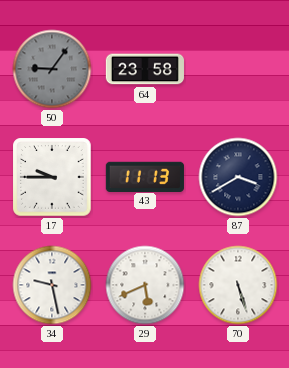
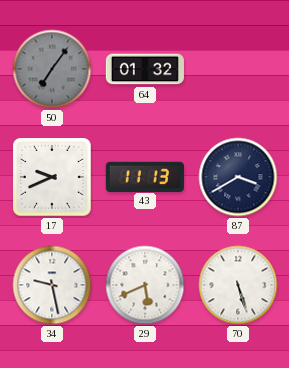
50: 9:06 -> 7:06 (52, 69)
64: 23:58 -> 01:32 (144, 69)
17: 9:45 -> 9:41 (52, 177)
